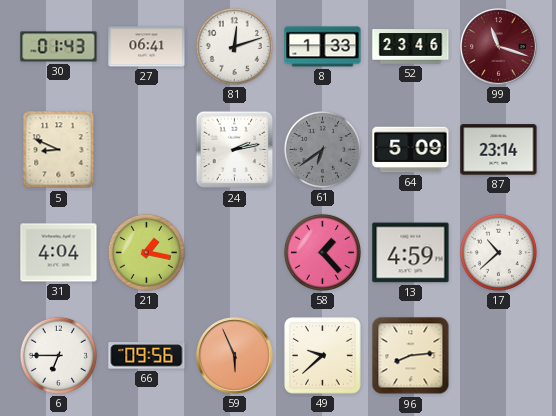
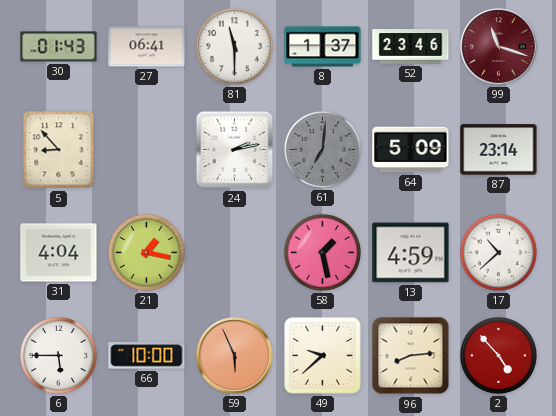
81: 12:12 -> 11:30 (234, 46)
8: 1:33 -> 1:37 (323, 47)
5: 8:49 -> 8:53 (59, 150)
61: 6:39 -> 7:01 (322, 149)
58: 1:23 -> 1:28 (322, 252)
6: 6:45 -> 5:45 (58, 355)
66: 09:56 -> 10:00 (147, 356)
2: none -> 4:53 (498, 355)
